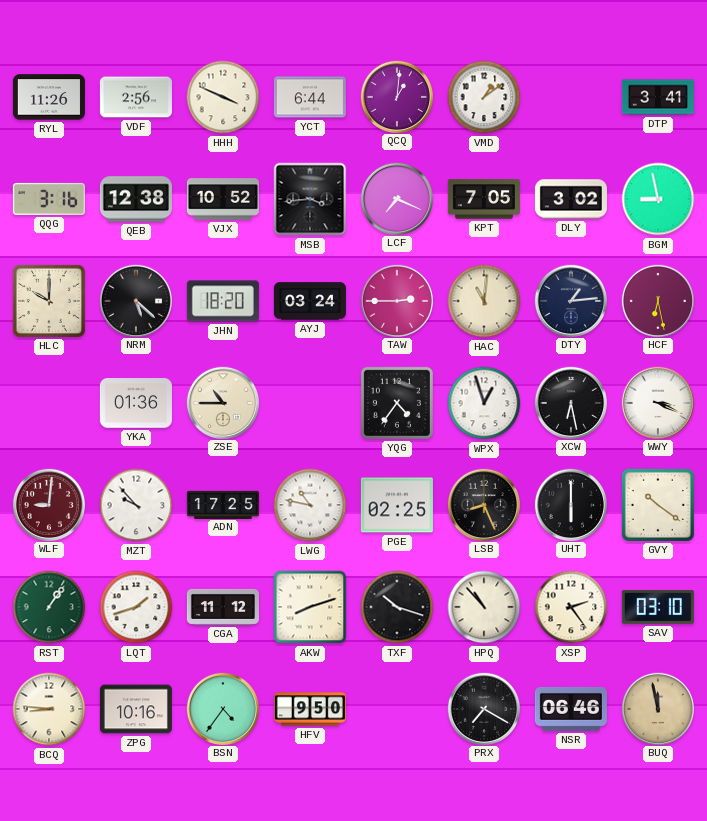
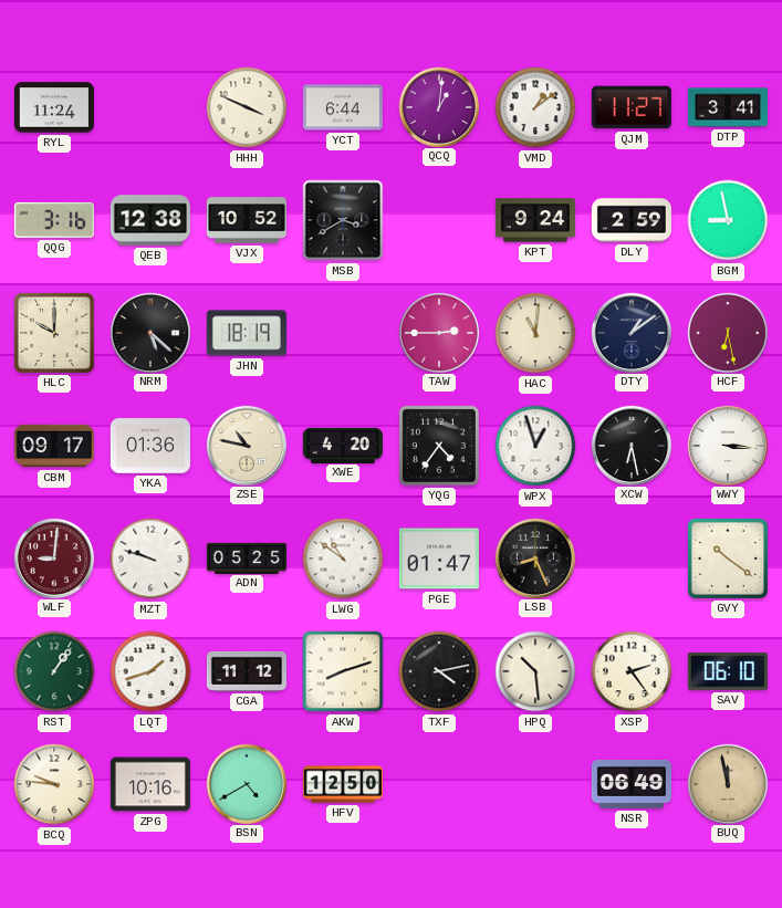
RYL: 11:26 -> 11:24 (54, 107)
VDF: 2:56 -> none (136, 97)
QJM: none -> 11:27 (632, 107)
MSB: 3:44 -> 3:40 (343, 220)
LCF: 7:19 -> none (396, 198)
KPT: 7:05 -> 9:24 (535, 220)
DLY: 3:02 -> 2:59 (632, 220)
JHN: 18:20 -> 18:19 (247, 333)
AYJ: 03:24 -> none (310, 301)
DTY: 1:14 -> 1:09 (630, 332)
CBM: none -> 09:17 (54, 446)
ZSE: 10:45 -> 10:47 (246, 445)
XWE: none -> 4:20 (343, 445)
WWY: 3:19 -> 3:16 (727, 445)
MZT: 9:53 -> 9:48 (150, 559)
ADN: 17:25 -> 05:25 (247, 557)
LWG: 10:47 -> 10:51 (343, 559)
PGE: 02:25 -> 01:47 (439, 559)
UHT: 6:00 -> none (570, 504)
TXF: 10:18 -> 4:13 (439, 671)
HPQ: 10:53 -> 10:29 (535, 671)
SAV: 03:10 -> 06:10 (728, 672)
BCQ: 8:46 -> 9:46 (54, 784)
BSN: 4:36 -> 4:40 (246, 783)
HFV: 9:50 -> 12:50 (343, 784)
PRX: 7:20 -> none (483, 708)
NSR: 06:46 -> 06:49 (632, 784)
